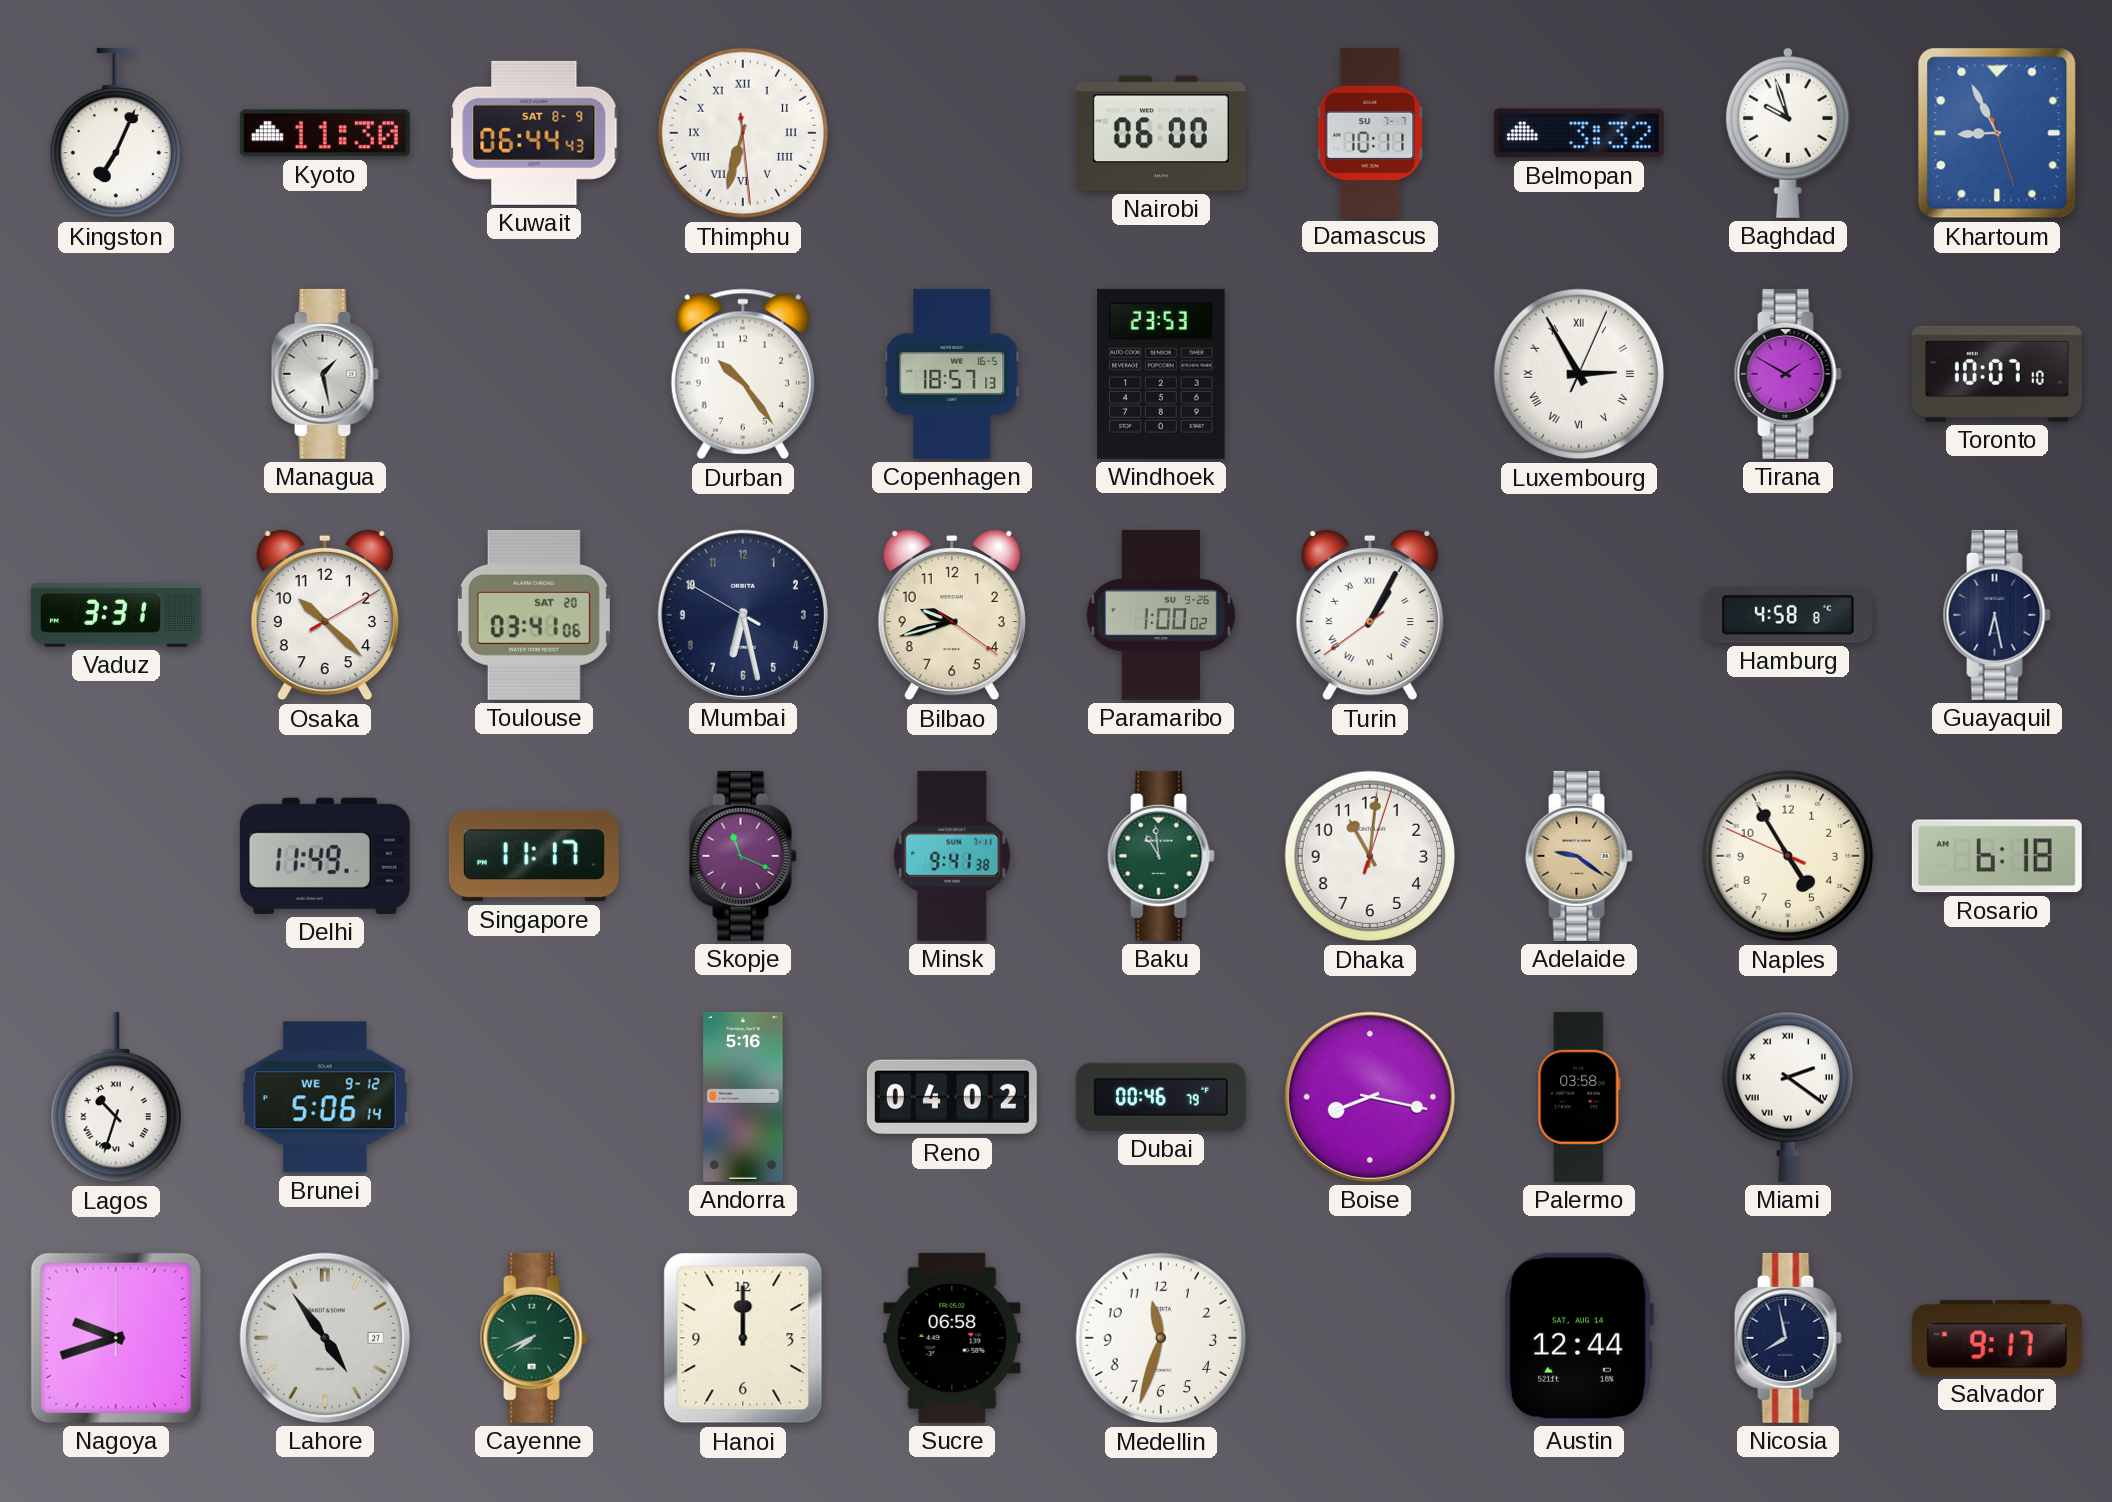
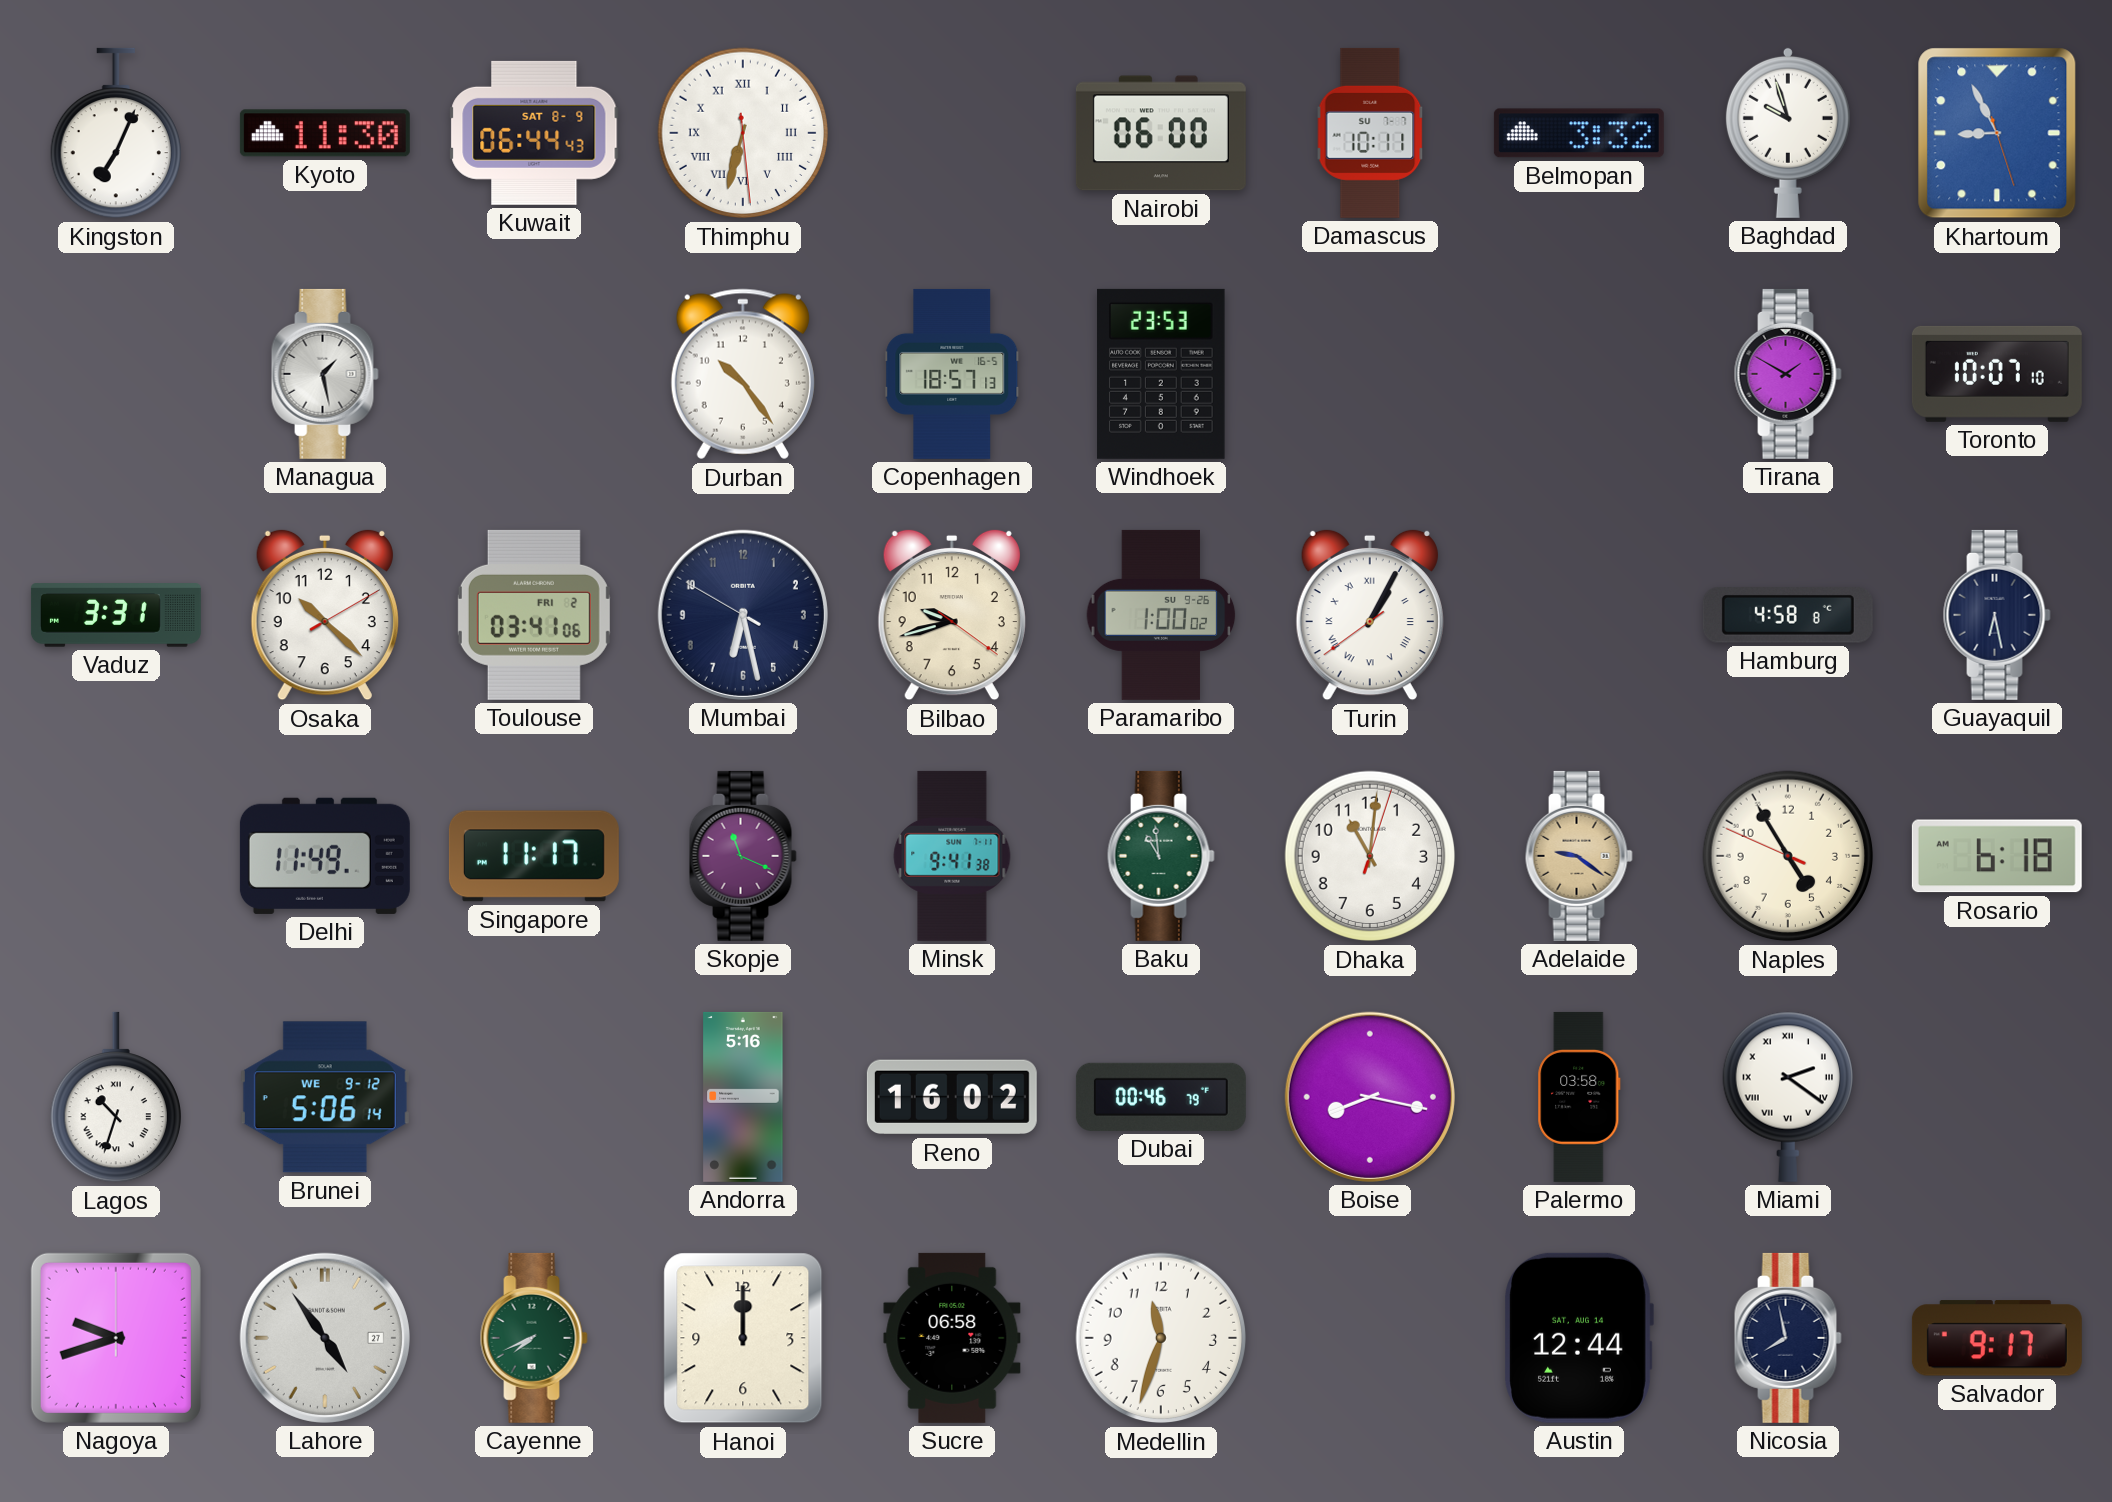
Luxembourg: 2:55 -> none (1579, 374)
Toulouse date: SAT 20 -> FRI 2 (534, 615)
Reno: 04:02 -> 16:02 (952, 1097)
